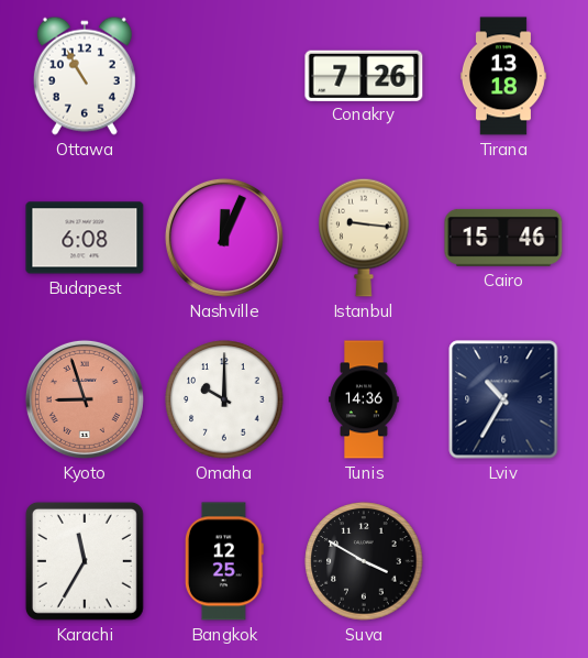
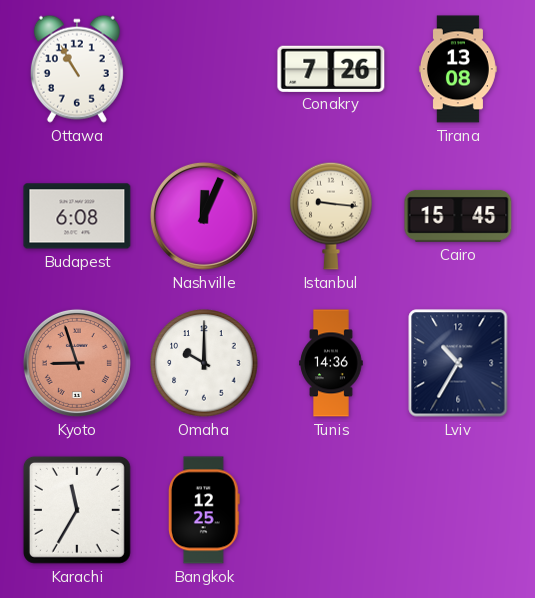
Tirana: 13:18 -> 13:08 (458, 69)
Cairo: 15:46 -> 15:45 (458, 216)
Suva: 3:50 -> none (364, 561)
